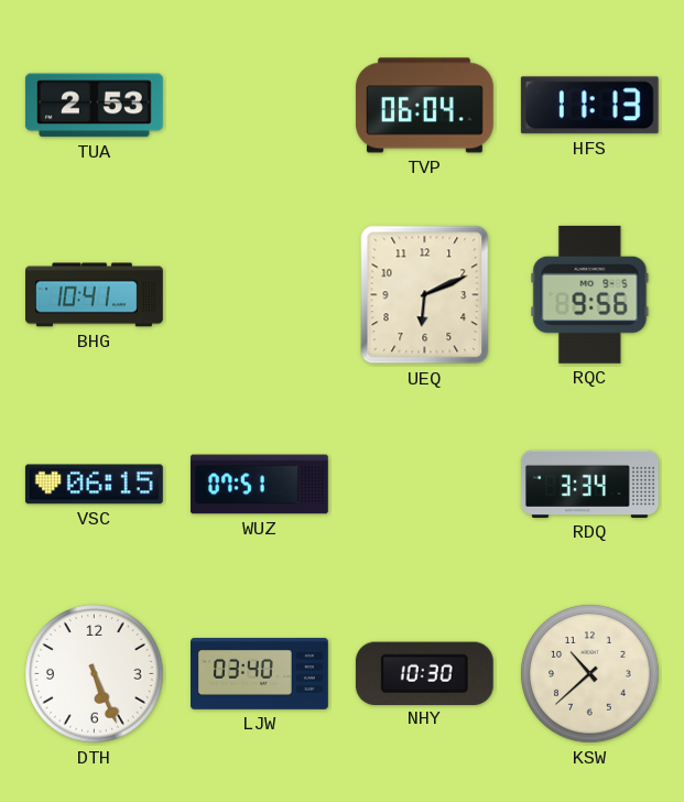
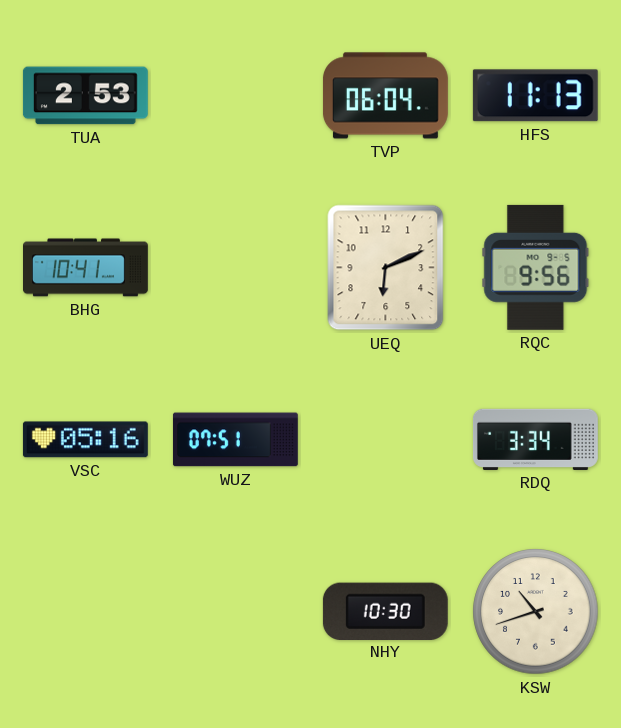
VSC: 06:15 -> 05:16 (85, 440)
DTH: 5:26 -> none (95, 674)
LJW: 03:40 -> none (260, 674)
KSW: 10:38 -> 10:42 (536, 612)
